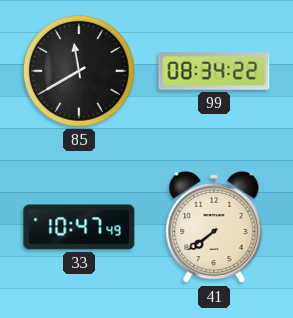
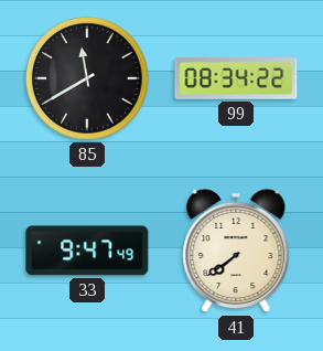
33: 10:47 -> 9:47 (87, 251)
